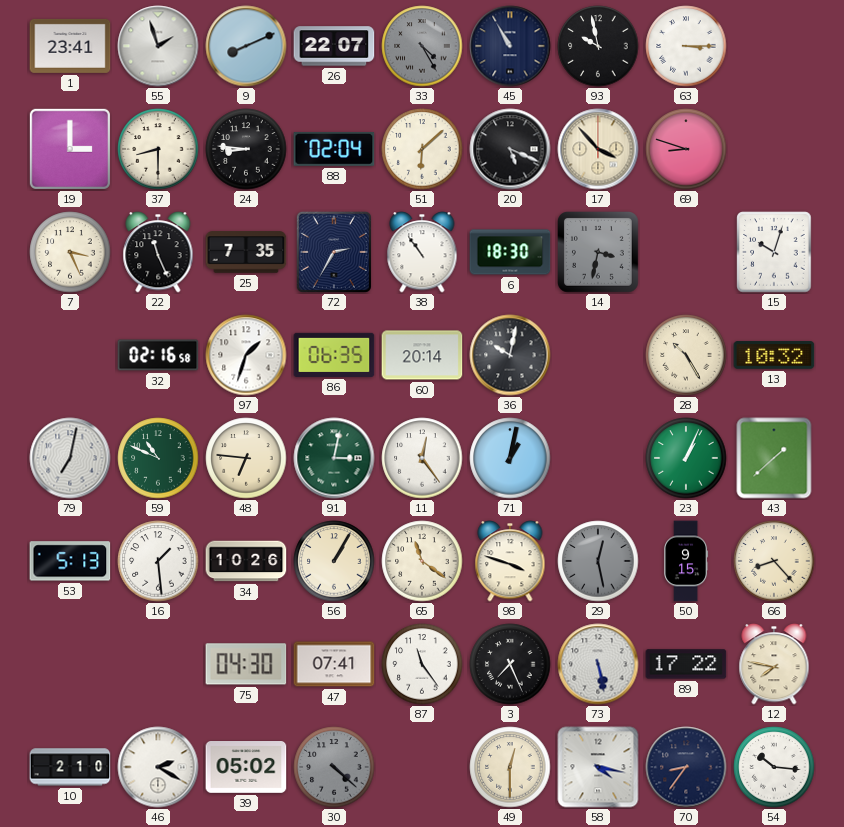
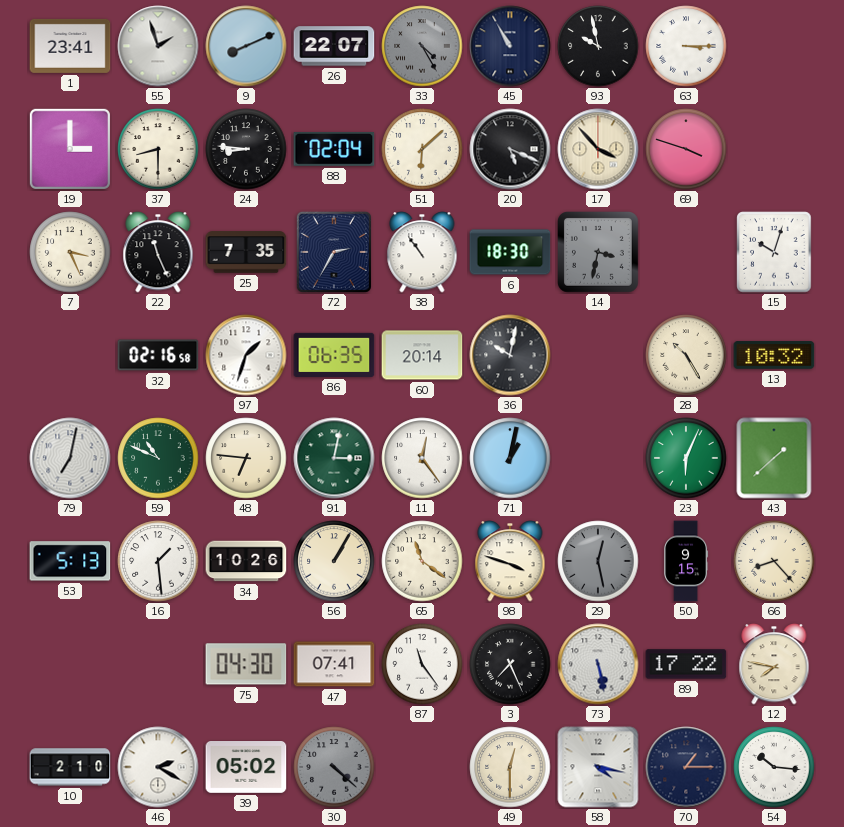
69: 8:48 -> 3:48 (686, 149)
23: 1:04 -> 6:04 (686, 458)
70: 8:36 -> 1:15 (686, 767)
